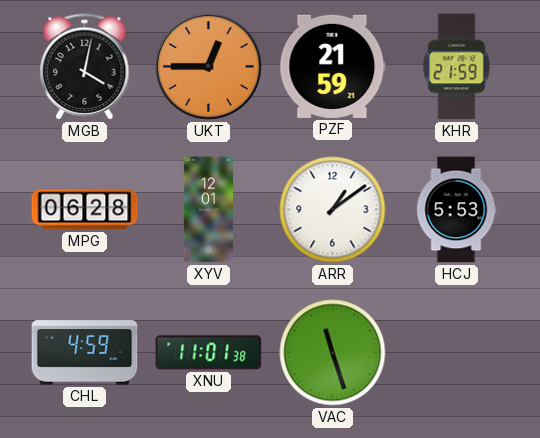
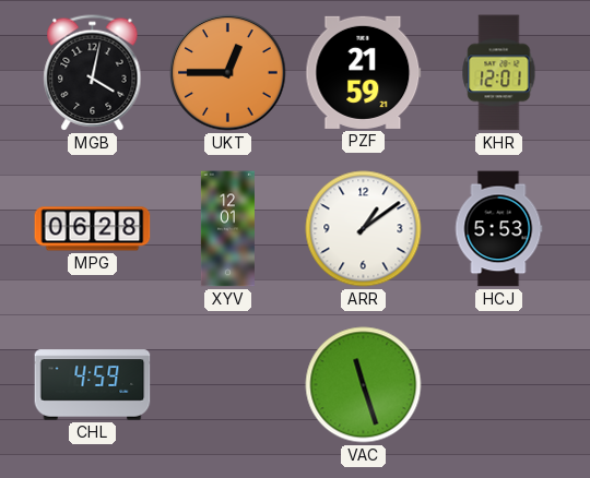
KHR: 21:59 -> 12:01 (499, 73)
XNU: 11:01 -> none (209, 353)
